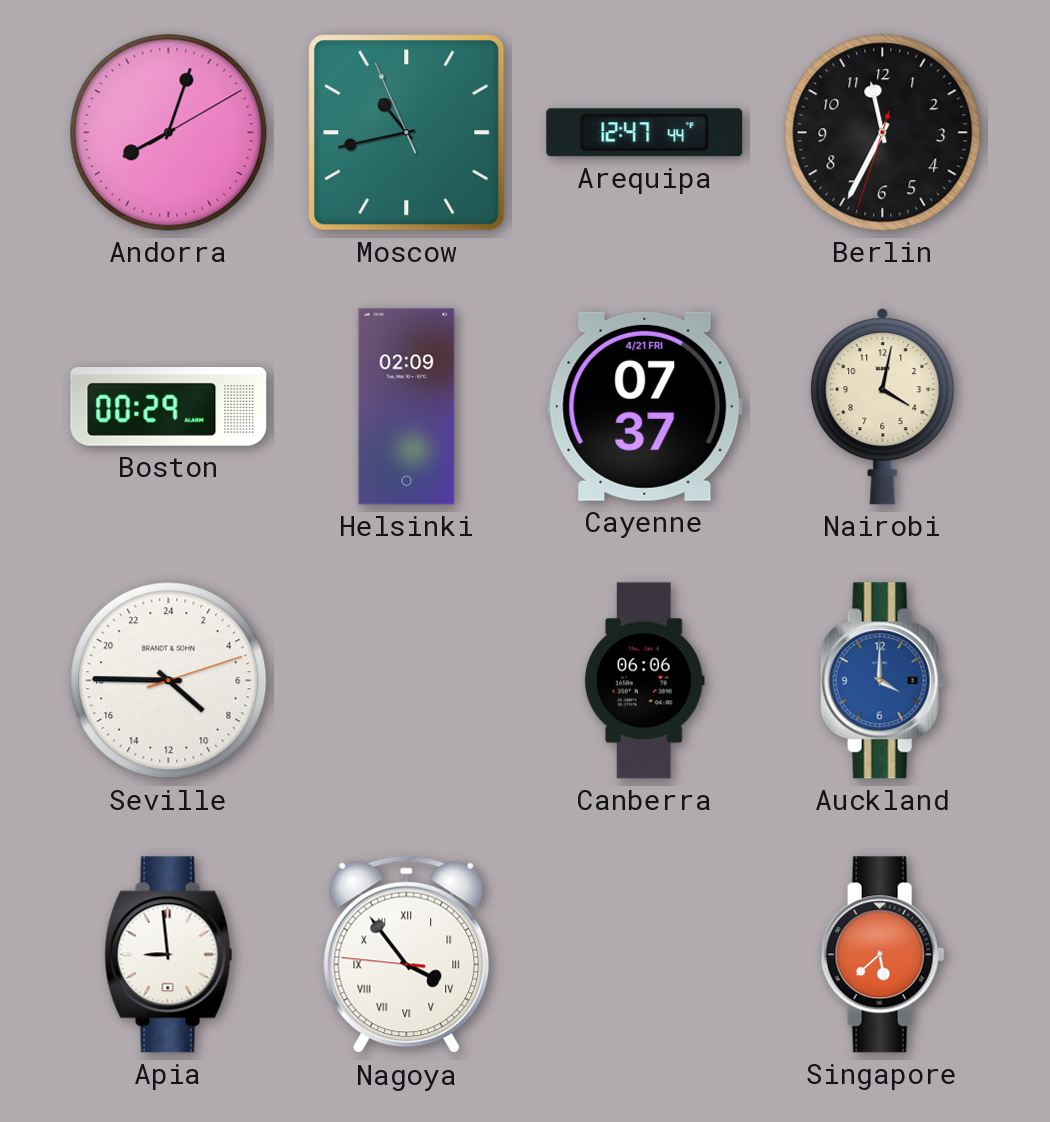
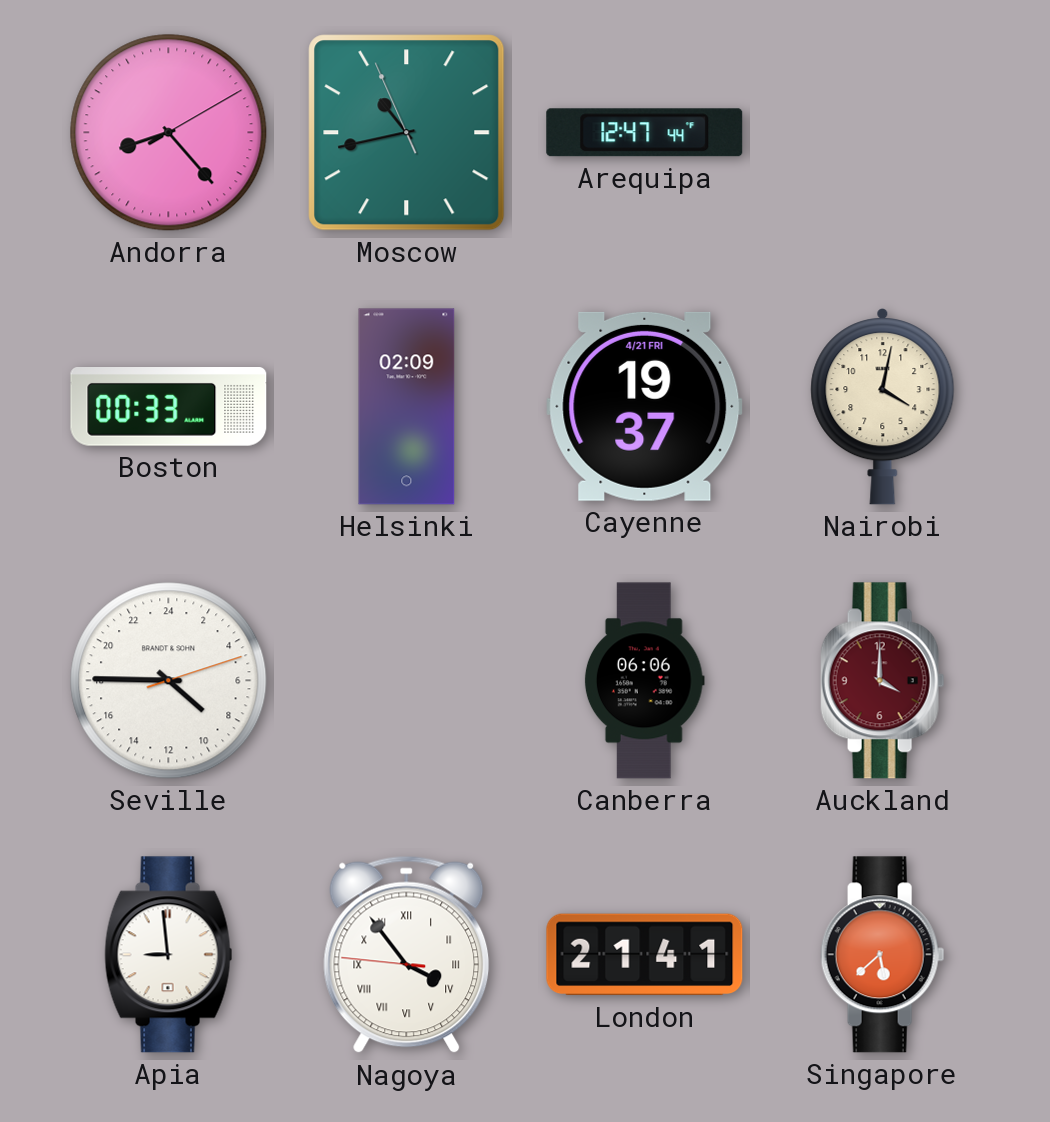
Andorra: 8:03 -> 8:23 (169, 133)
Berlin: 11:34 -> none (883, 133)
Boston: 00:29 -> 00:33 (169, 407)
Cayenne: 07:37 -> 19:37 (645, 406)
Auckland dial: blue -> burgundy (883, 681)
London: none -> 21:41 (645, 955)
